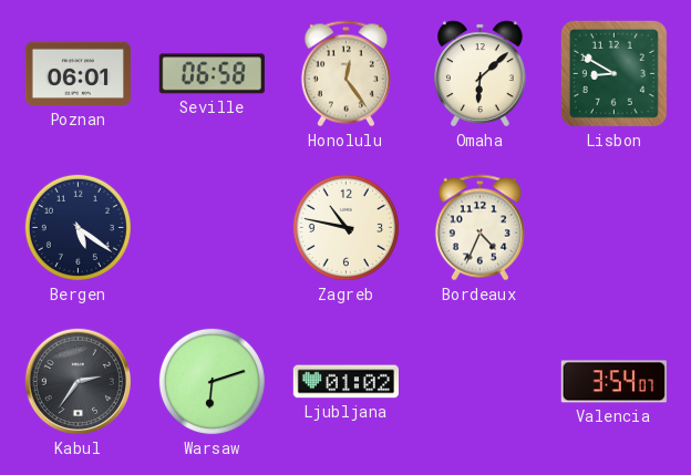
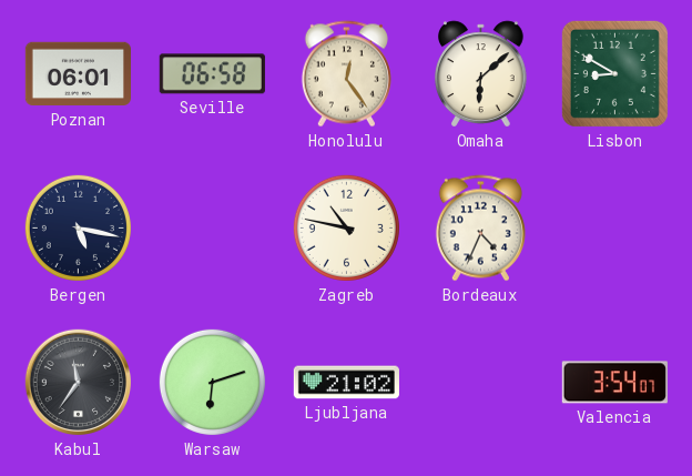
Bergen: 5:21 -> 5:17 (78, 227)
Kabul: 2:36 -> 11:36 (79, 383)
Ljubljana: 01:02 -> 21:02 (346, 383)
